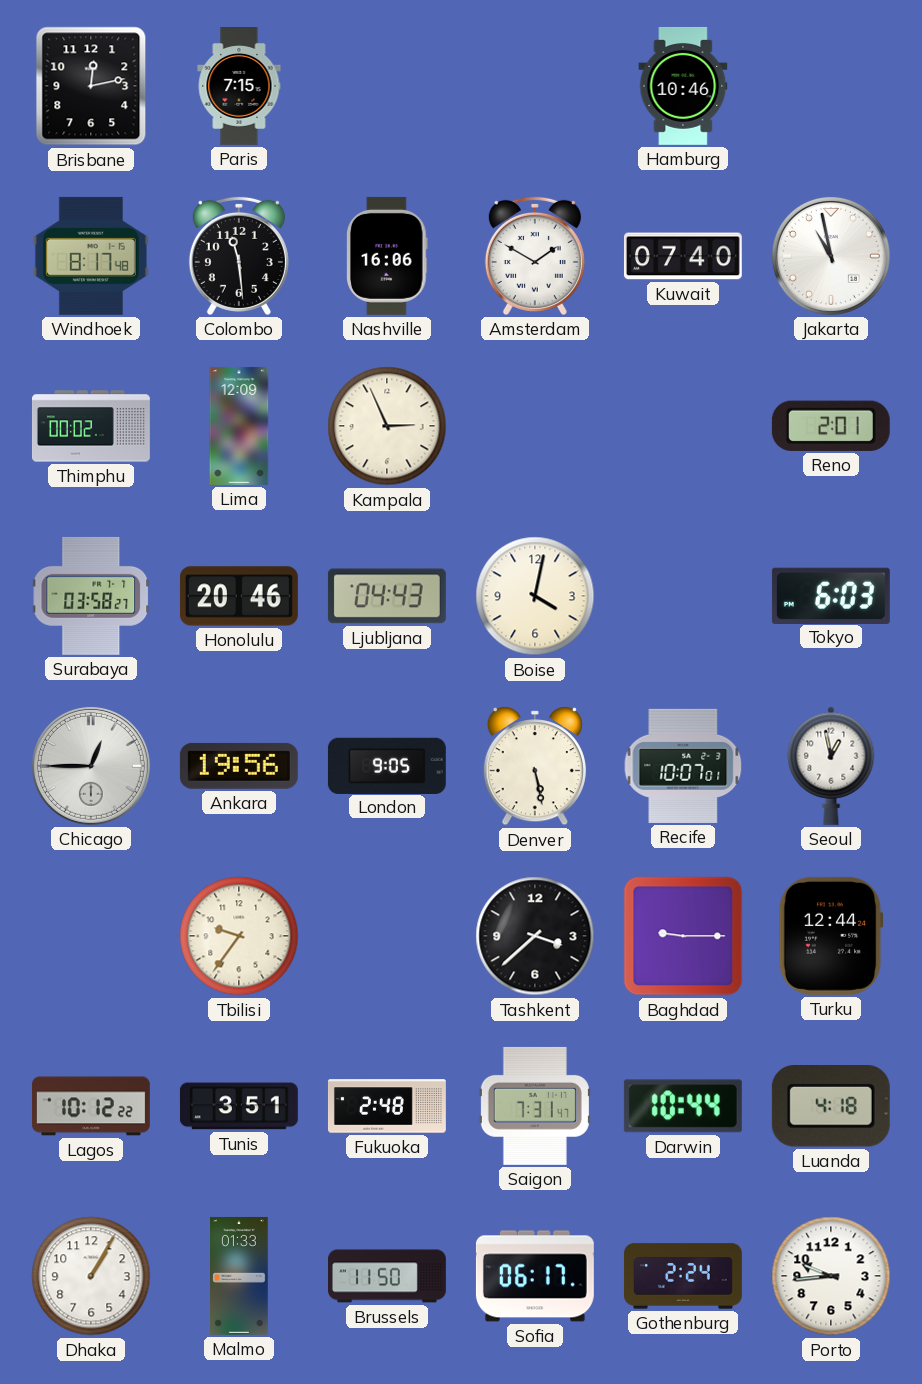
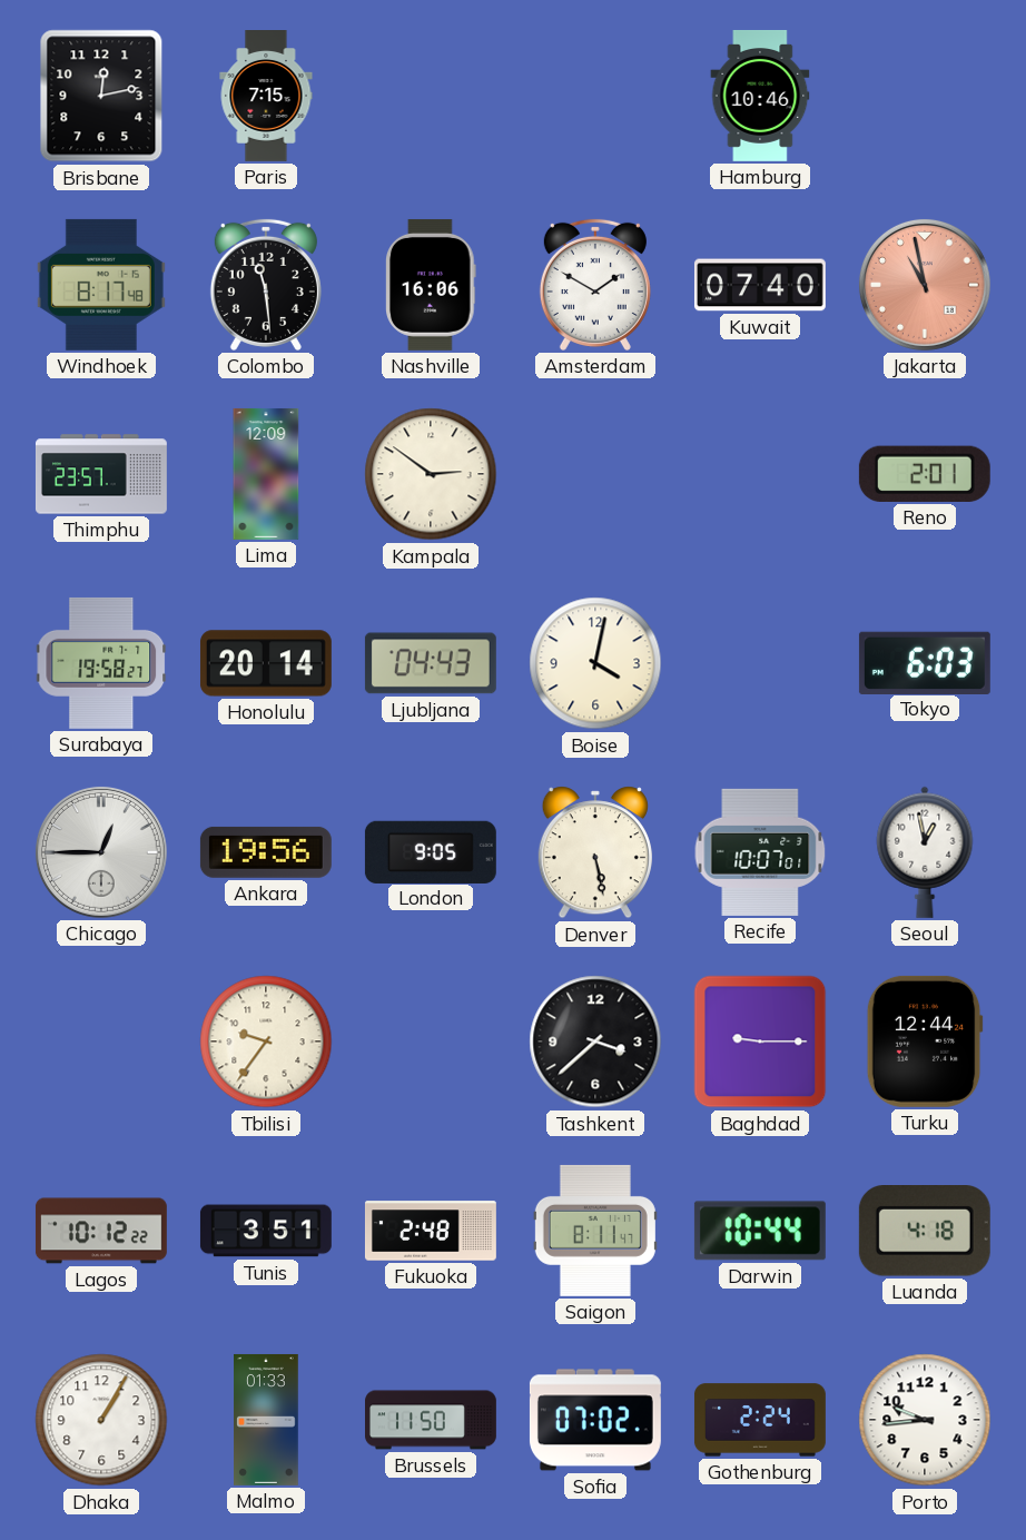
Jakarta dial: white -> salmon (925, 285)
Thimphu: 00:02 -> 23:57 (101, 474)
Kampala: 2:56 -> 2:51 (431, 474)
Surabaya: 03:58 -> 19:58 (101, 663)
Honolulu: 20:46 -> 20:14 (266, 663)
Saigon: 7:31 -> 8:11 (595, 1231)
Sofia: 06:17 -> 07:02 (595, 1420)
